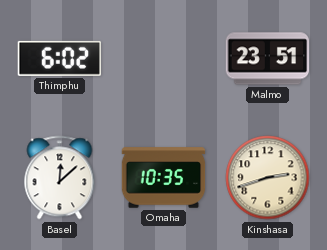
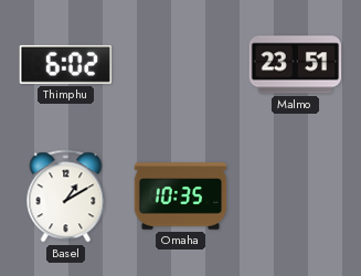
Basel: 12:08 -> 1:10 (66, 197)
Kinshasa: 2:42 -> none (268, 178)
